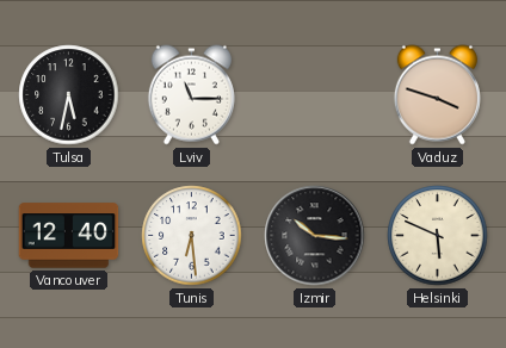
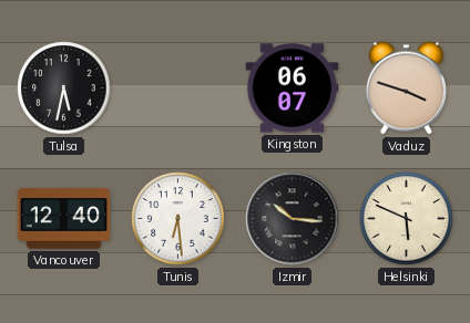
Lviv: 11:15 -> none (191, 95)
Kingston: none -> 06:07 (293, 88)
